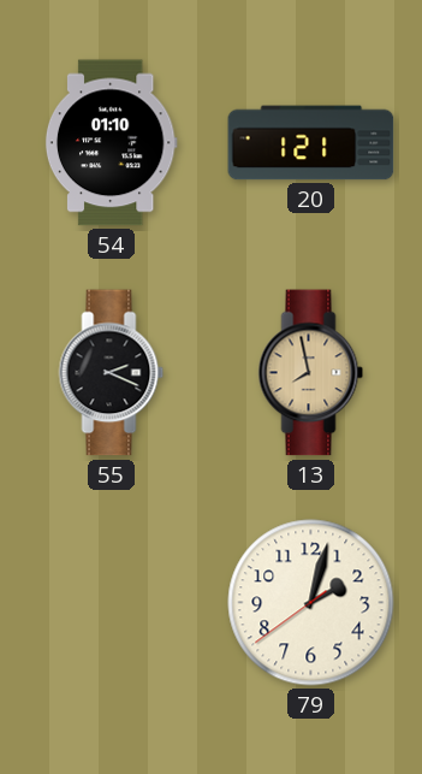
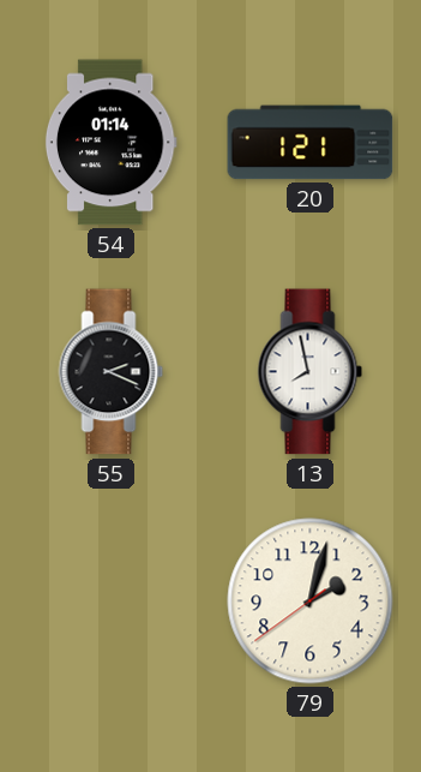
54: 01:10 -> 01:14 (110, 143)
13 dial: champagne -> white (311, 372)
